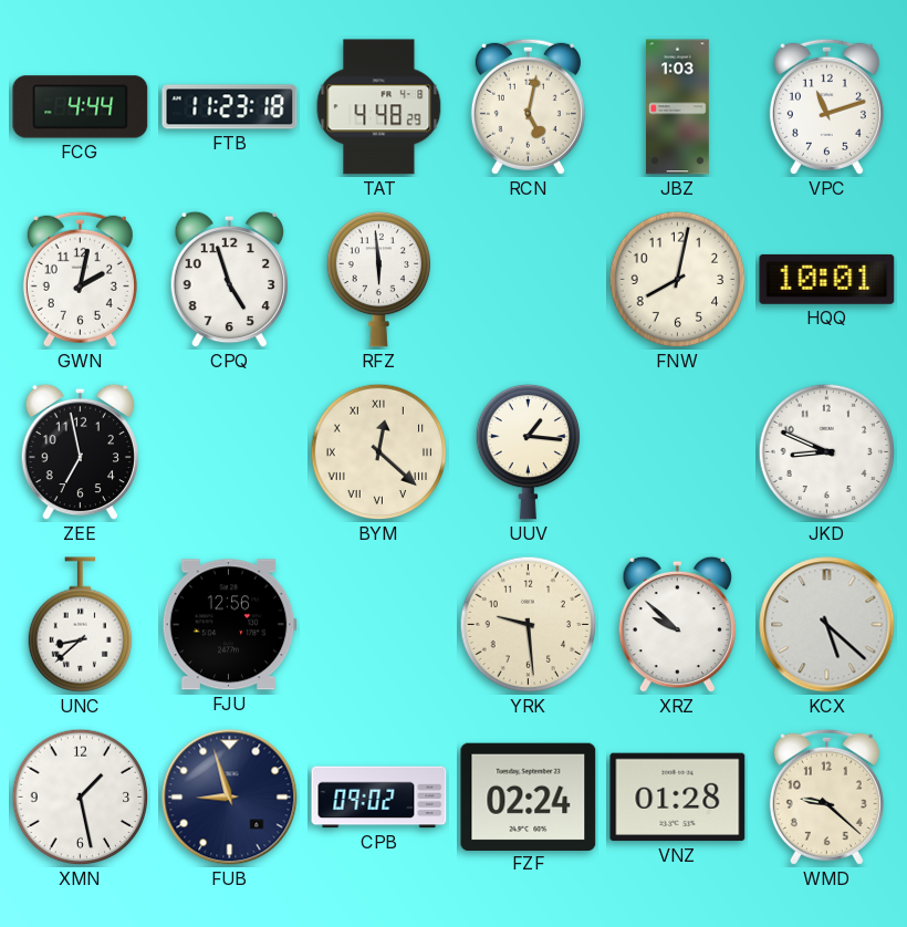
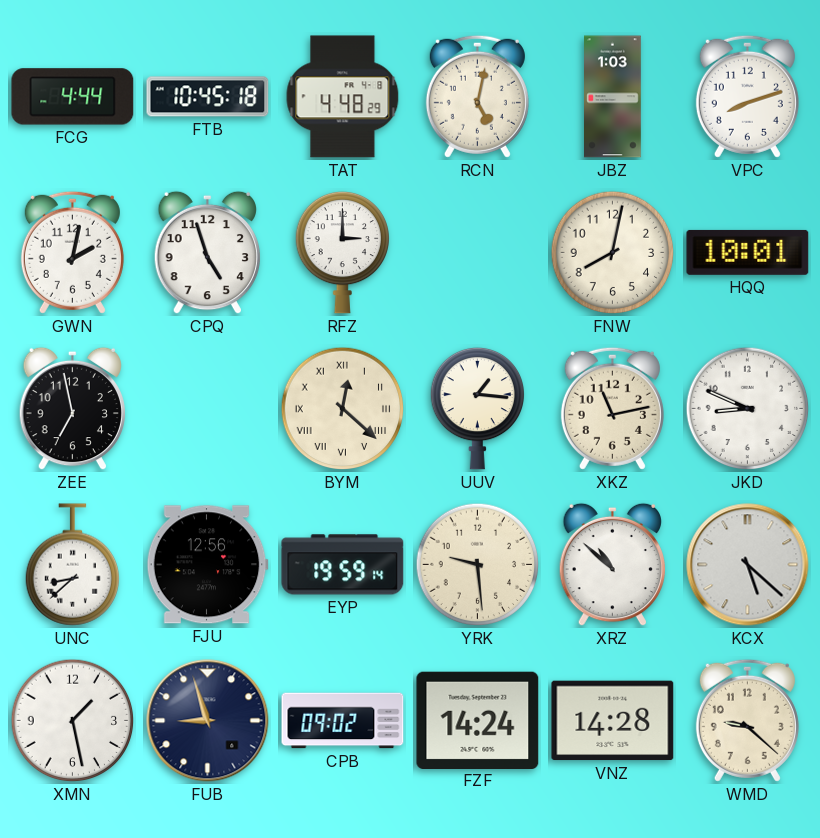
FTB: 11:23 -> 10:45 (208, 97)
VPC: 11:12 -> 8:12 (747, 96)
RFZ: 5:59 -> 3:00 (342, 252)
XKZ: none -> 11:13 (612, 408)
EYP: none -> 19:59 (343, 565)
XRZ: 9:52 -> 10:52 (612, 565)
FZF: 02:24 -> 14:24 (478, 720)
VNZ: 01:28 -> 14:28 (613, 721)
